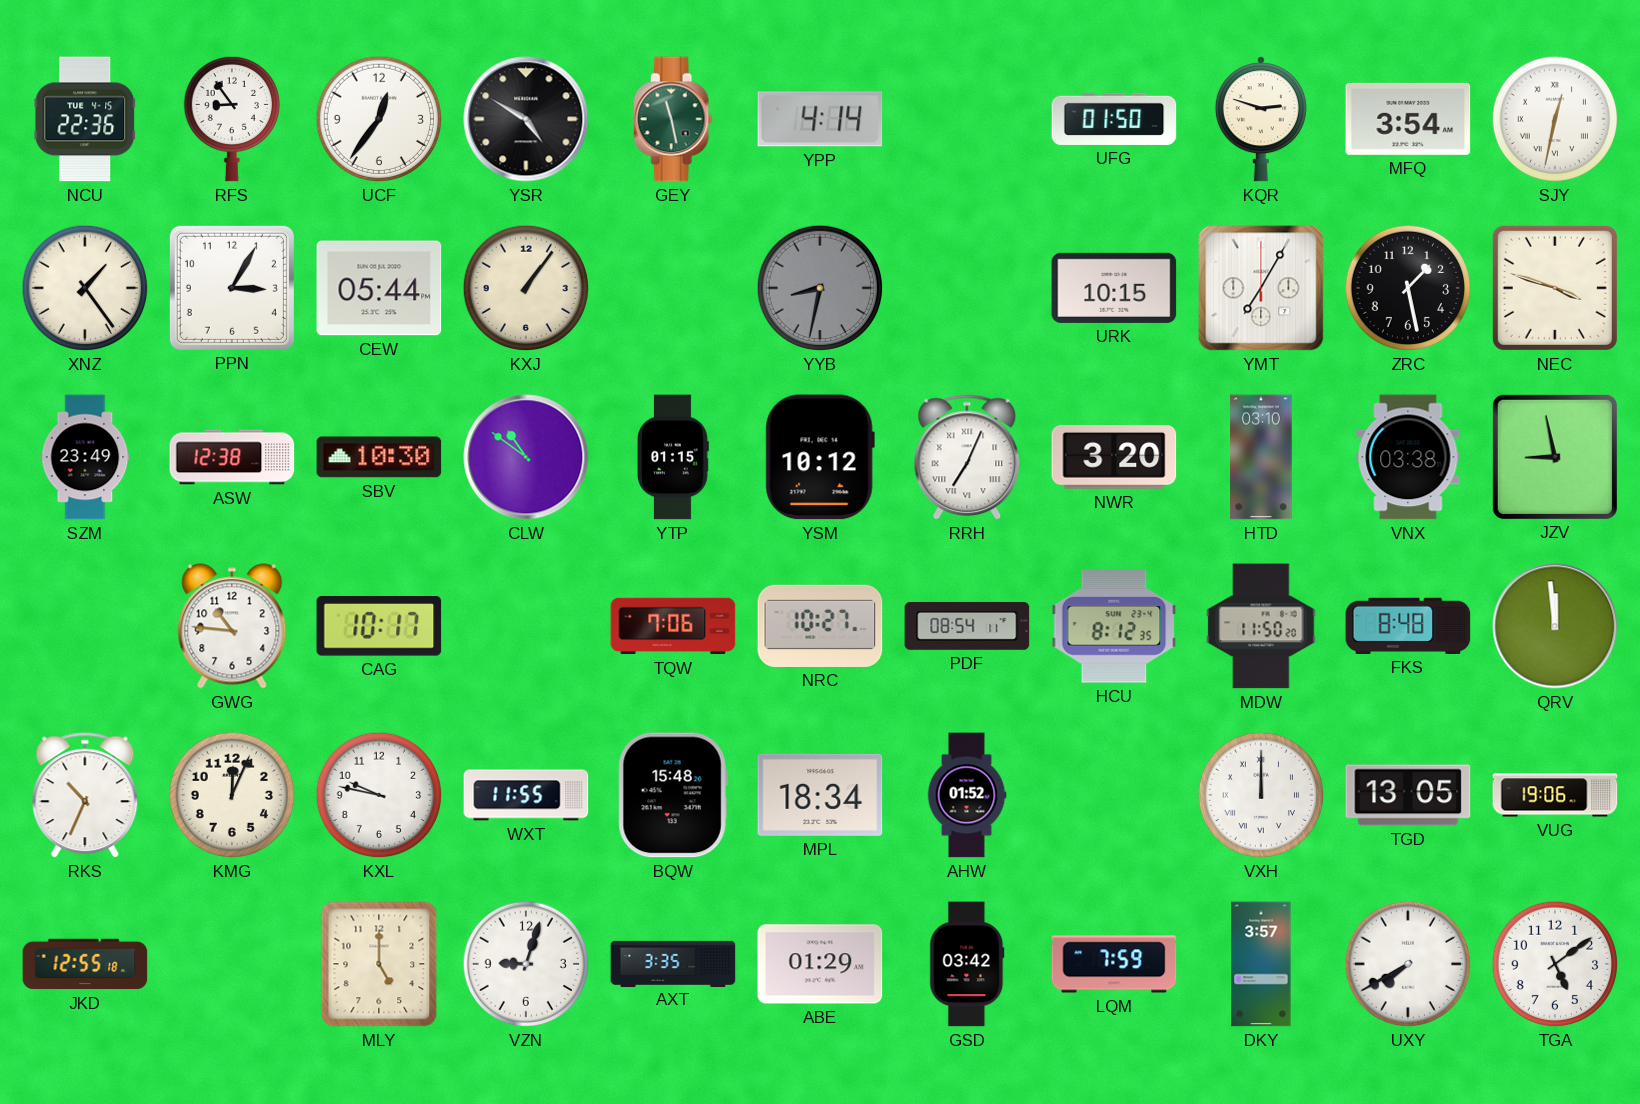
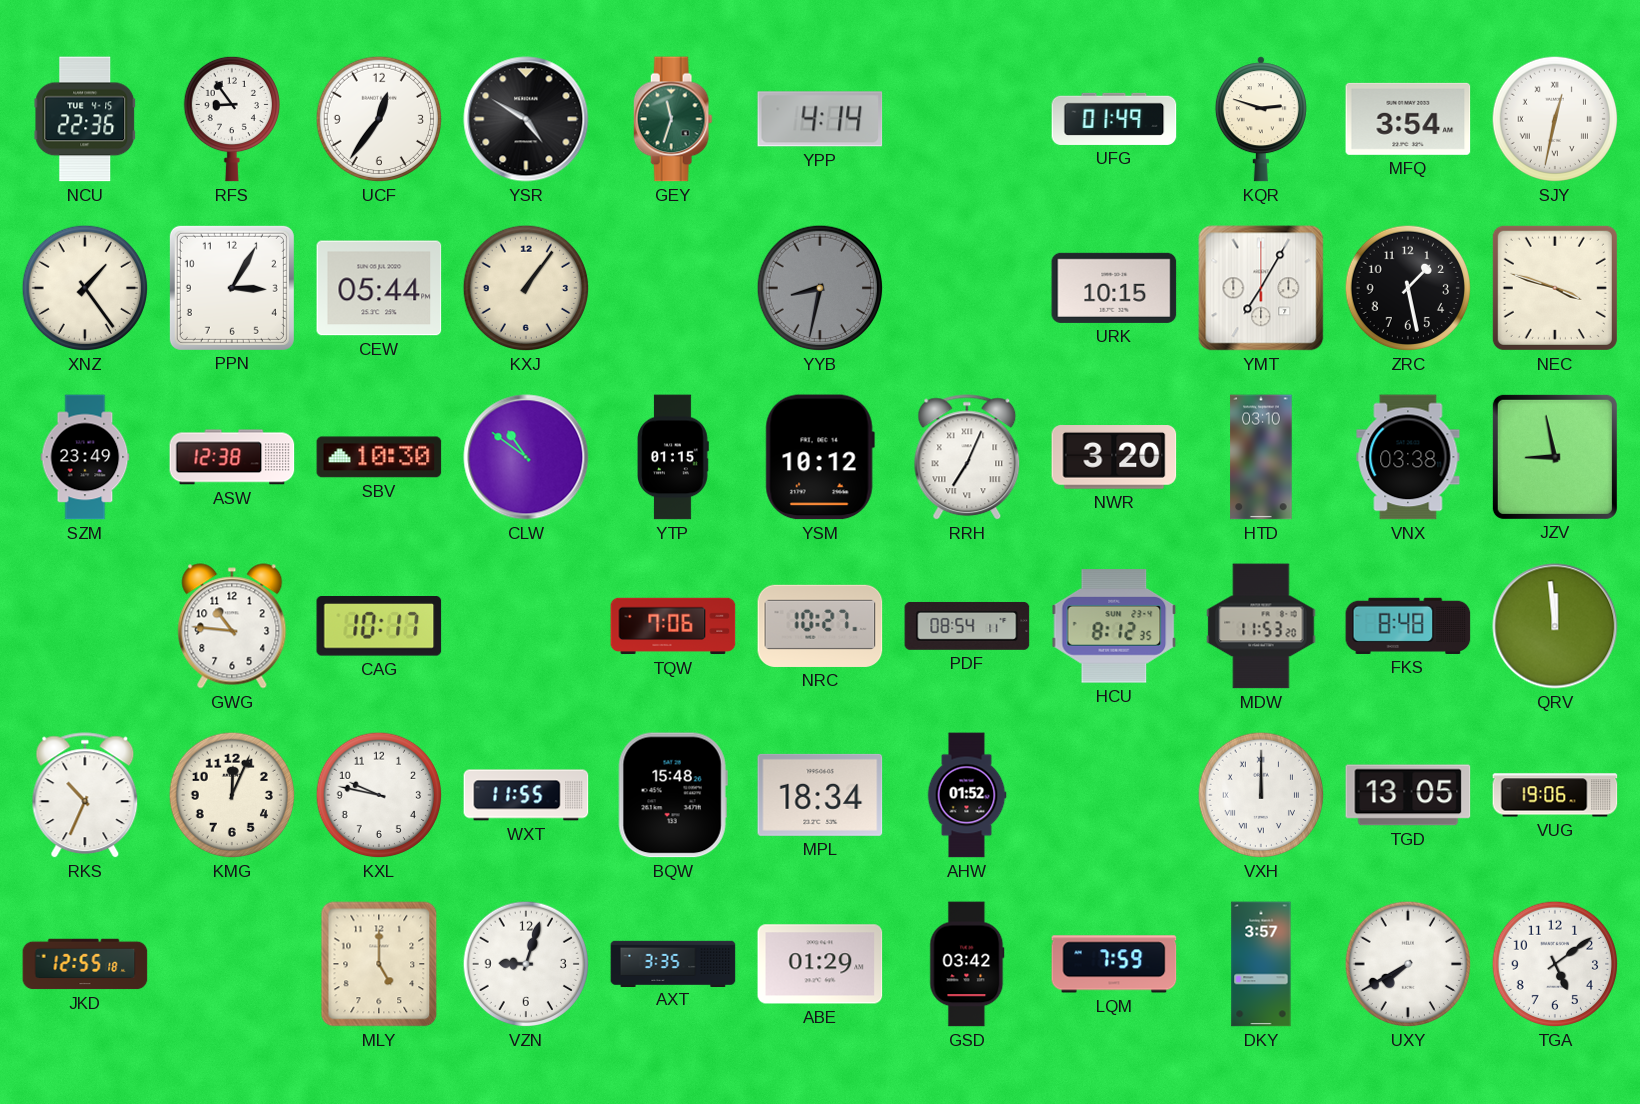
GEY: 11:28 -> 11:33 (673, 119)
UFG: 01:50 -> 01:49 (1114, 119)
MDW: 11:50 -> 11:53 (1261, 626)
